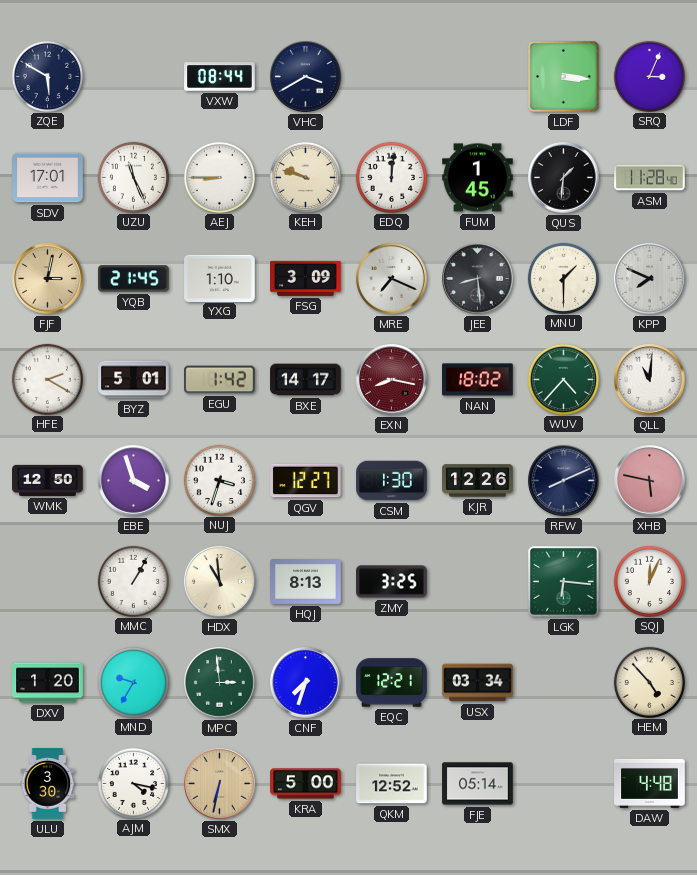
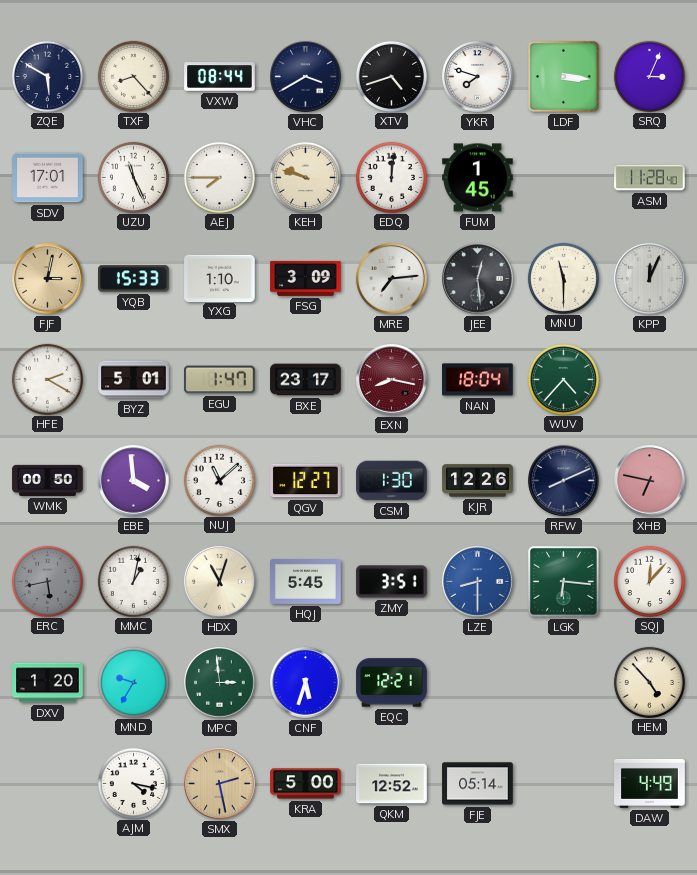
TXF: none -> 8:23 (133, 76)
XTV: none -> 4:42 (391, 76)
YKR: none -> 7:48 (478, 77)
AEJ: 8:45 -> 7:45 (219, 177)
QUS: 1:31 -> none (564, 178)
YQB: 21:45 -> 15:33 (134, 279)
MRE: 7:19 -> 7:14 (392, 279)
JEE: 8:29 -> 12:29 (478, 279)
MNU: 1:30 -> 11:30 (563, 278)
KPP: 7:49 -> 12:04 (650, 279)
EGU: 1:42 -> 1:47 (220, 380)
BXE: 14:17 -> 23:17 (306, 380)
NAN: 18:02 -> 18:04 (478, 380)
QLL: 11:01 -> none (650, 380)
WMK: 12:50 -> 00:50 (48, 480)
EBE: 3:57 -> 3:59 (134, 481)
NUJ: 3:33 -> 11:08 (219, 480)
XHB: 5:47 -> 6:47 (650, 481)
ERC: none -> 5:43 (47, 581)
MMC: 1:05 -> 1:02 (133, 581)
HDX: 10:59 -> 11:03 (220, 582)
HQJ: 8:13 -> 5:45 (306, 582)
ZMY: 3:25 -> 3:51 (392, 582)
LZE: none -> 8:30 (478, 582)
SQJ: 12:04 -> 12:07 (649, 581)
CNF: 7:33 -> 5:33 (306, 683)
USX: 03:34 -> none (478, 683)
ULU: 3:30 -> none (48, 784)
SMX: 6:32 -> 2:28 (220, 784)
DAW: 4:48 -> 4:49 (650, 783)
